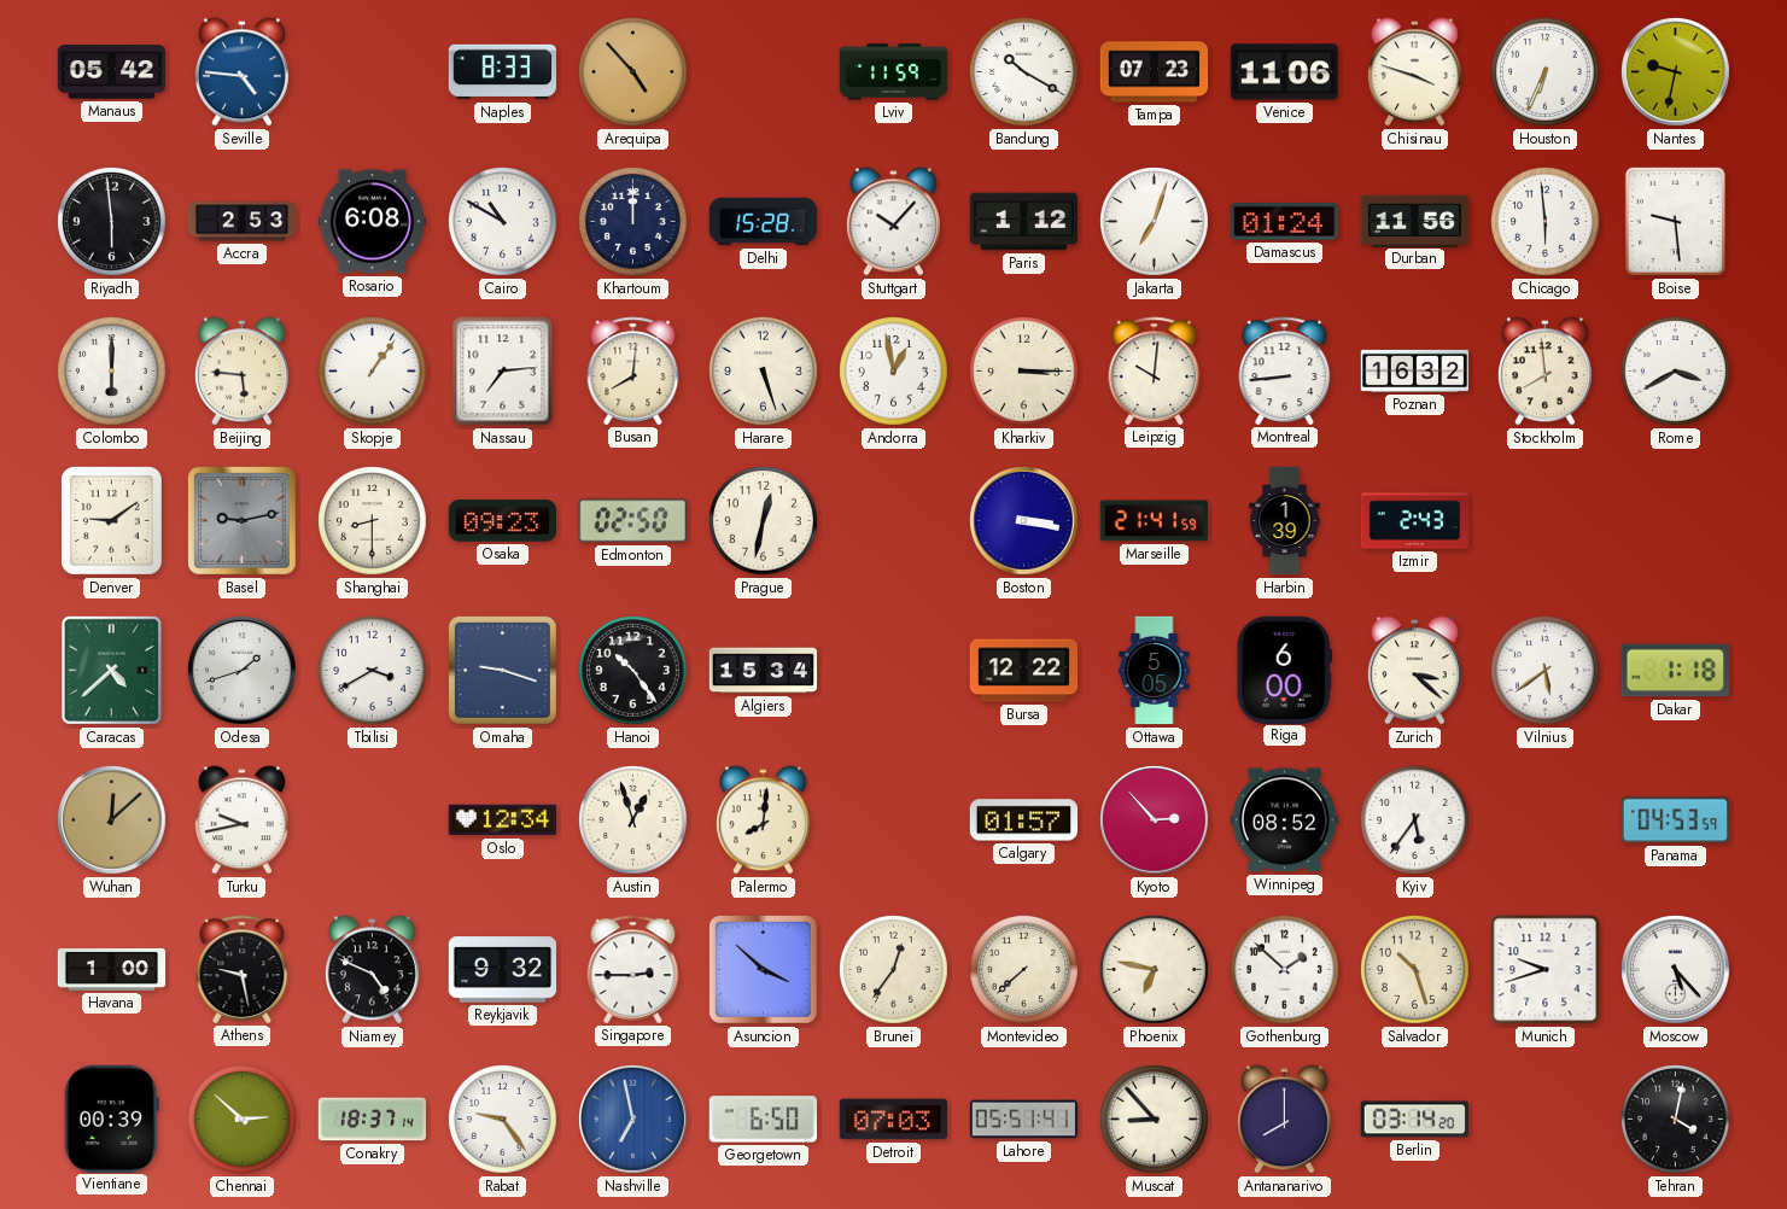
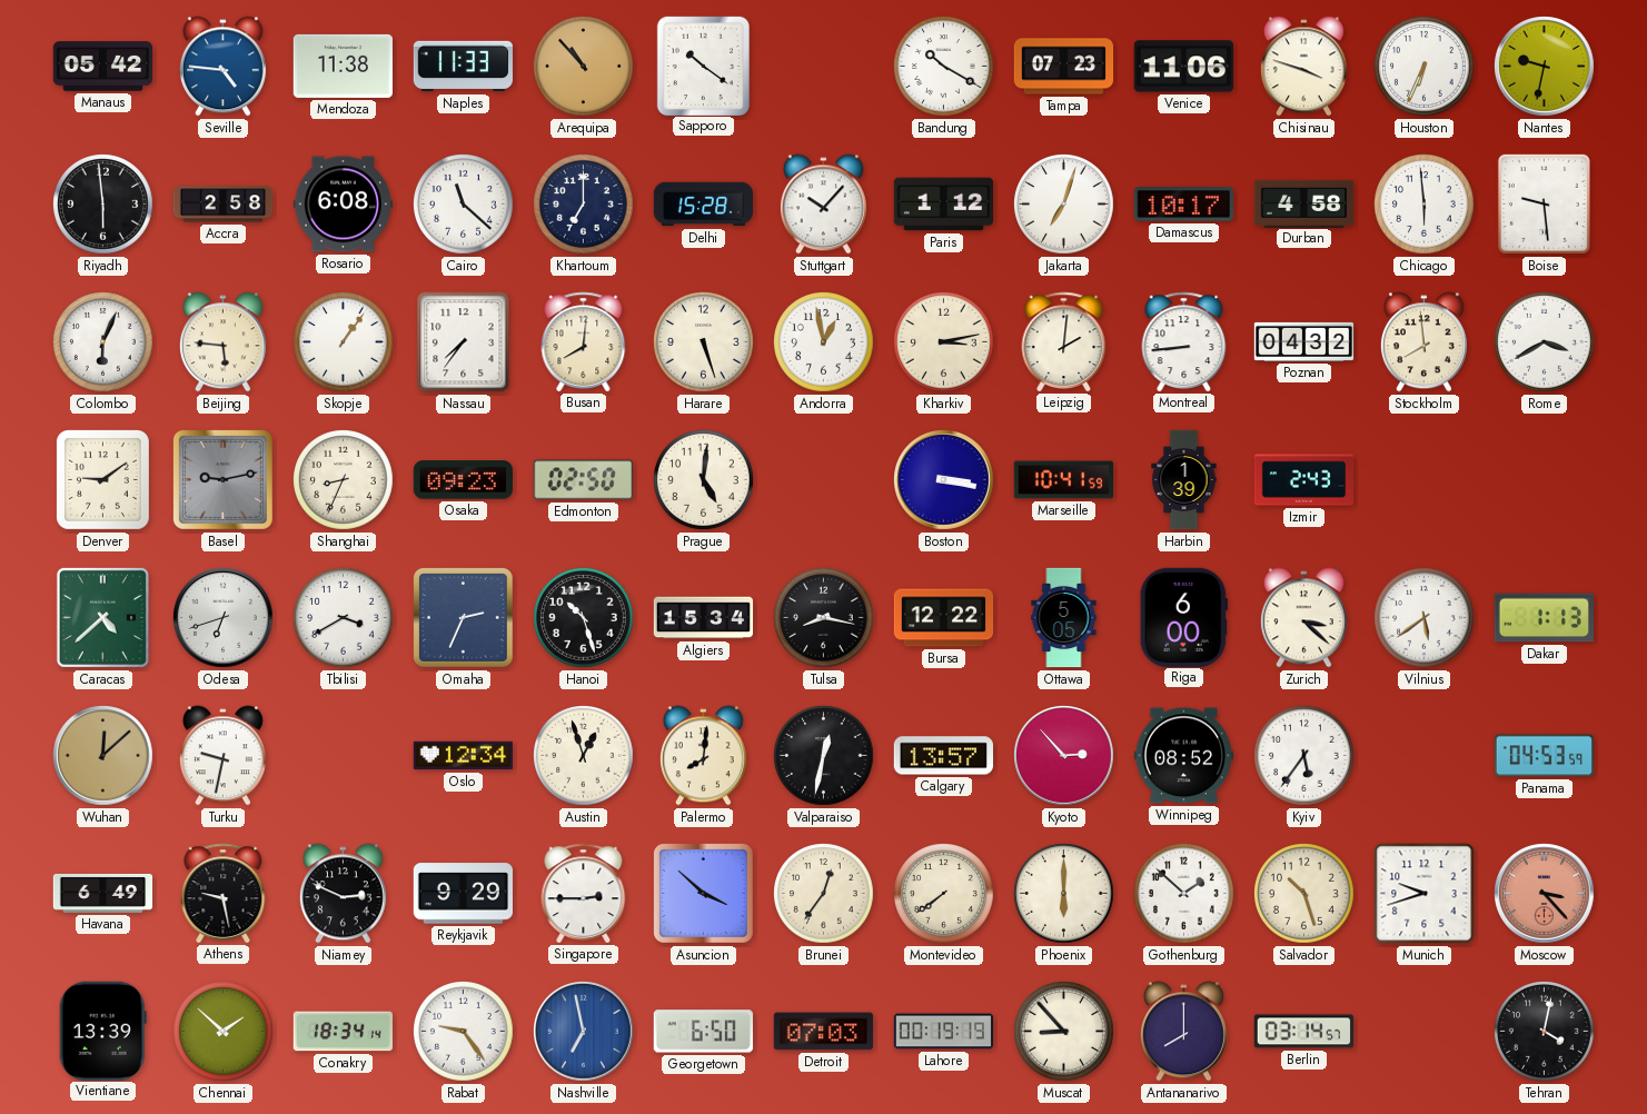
Mendoza: none -> 11:38 (343, 66)
Naples: 8:33 -> 11:33 (463, 67)
Arequipa: 4:53 -> 10:53 (584, 67)
Sapporo: none -> 10:21 (703, 66)
Lviv: 11:59 -> none (894, 72)
Accra: 2:53 -> 2:58 (224, 205)
Cairo: 10:50 -> 11:22 (464, 205)
Khartoum: 12:00 -> 7:00 (584, 205)
Damascus: 01:24 -> 10:17 (1183, 205)
Durban: 11:56 -> 4:58 (1304, 203)
Colombo: 6:00 -> 6:04 (103, 342)
Nassau: 7:14 -> 7:36 (464, 342)
Kharkiv: 3:15 -> 3:13 (944, 342)
Leipzig: 10:01 -> 2:01 (1064, 341)
Poznan: 16:32 -> 04:32 (1304, 341)
Shanghai: 8:30 -> 8:34 (344, 480)
Prague: 12:32 -> 5:01 (704, 480)
Marseille: 21:41 -> 10:41 (1063, 480)
Odesa: 1:42 -> 6:42 (224, 618)
Omaha: 9:18 -> 2:34 (463, 617)
Hanoi: 10:24 -> 10:27 (584, 618)
Tulsa: none -> 8:17 (824, 618)
Dakar: 1:18 -> 1:13 (1544, 618)
Turku: 9:43 -> 9:32 (222, 756)
Valparaiso: none -> 12:32 (824, 756)
Calgary: 01:57 -> 13:57 (943, 756)
Havana: 1:00 -> 6:49 (103, 893)
Niamey: 4:49 -> 2:49 (343, 894)
Reykjavik: 9:32 -> 9:29 (463, 894)
Montevideo: 7:38 -> 7:39 (944, 894)
Phoenix: 6:47 -> 6:00 (1064, 894)
Moscow: 5:23 -> 3:23 (1545, 894)
Moscow dial: white -> salmon (1545, 894)
Vientiane: 00:39 -> 13:39 (102, 1031)
Chennai: 2:52 -> 1:52 (224, 1032)
Conakry: 18:37 -> 18:34 (344, 1032)
Lahore: 05:51 -> 00:19 (944, 1032)
Berlin: 03:14:20 -> 03:14:57 (1303, 1032)
